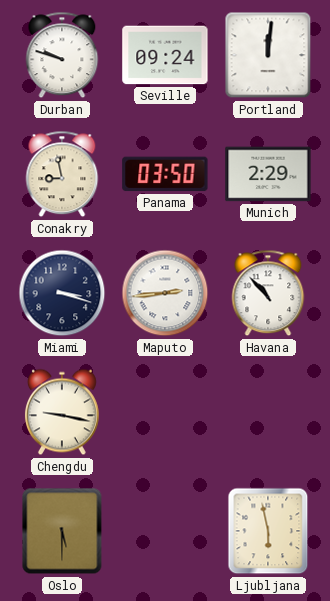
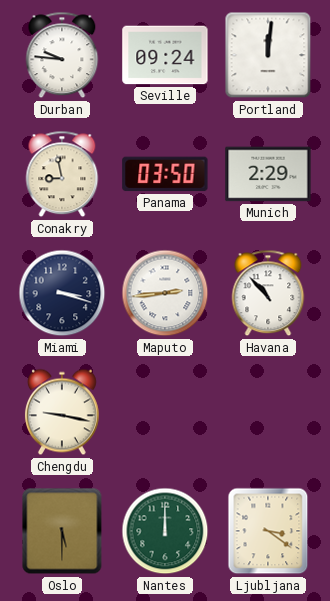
Durban: 9:48 -> 9:46 (62, 55)
Nantes: none -> 12:00 (165, 531)
Ljubljana: 5:58 -> 3:21 (268, 531)
